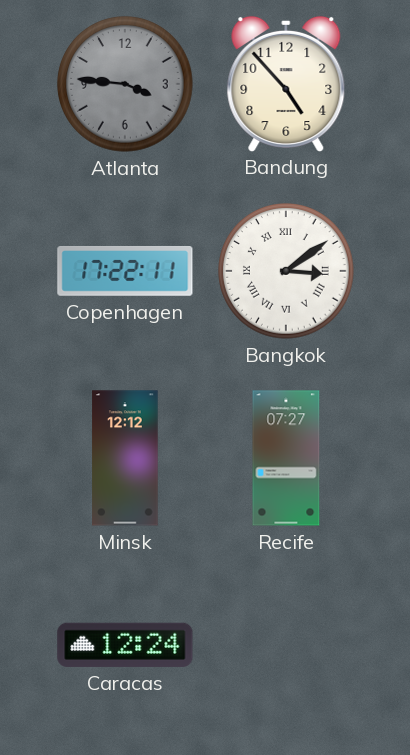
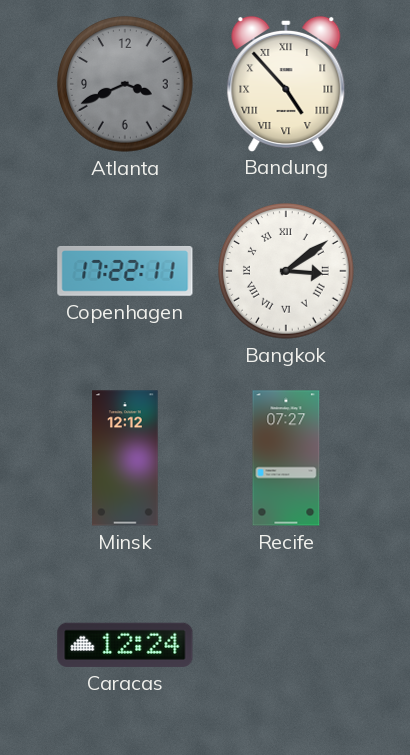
Atlanta: 3:46 -> 3:41 (125, 84)
Bandung numerals: Arabic -> Roman (286, 83)
